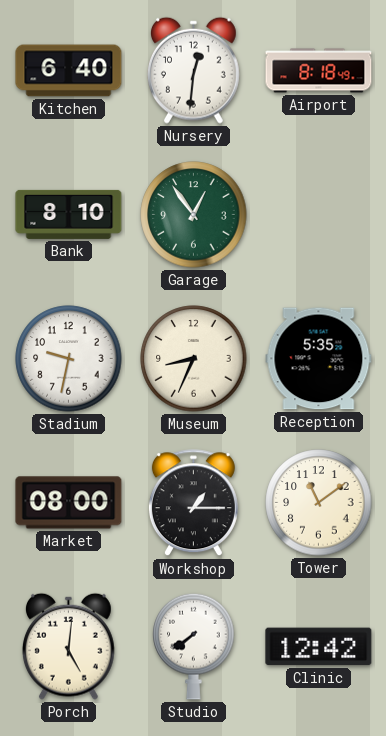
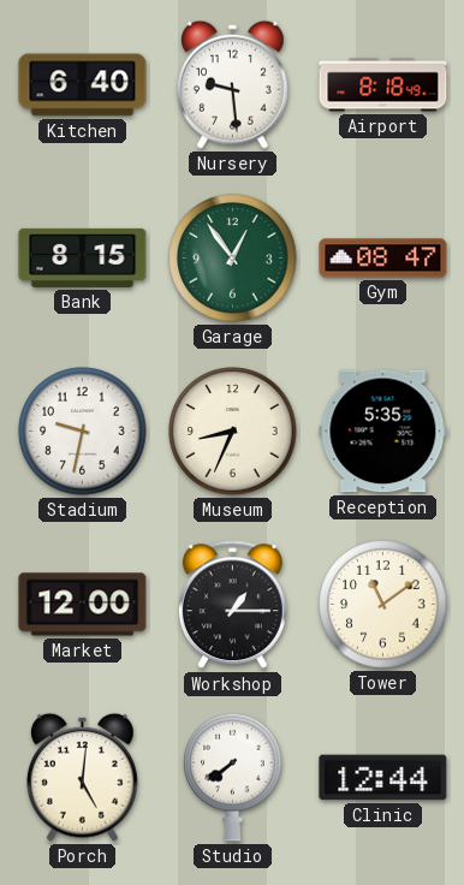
Nursery: 12:31 -> 9:29 (232, 84)
Bank: 8:10 -> 8:15 (83, 257)
Gym: none -> 08:47 (383, 259)
Market: 08:00 -> 12:00 (83, 605)
Clinic: 12:42 -> 12:44 (383, 778)
